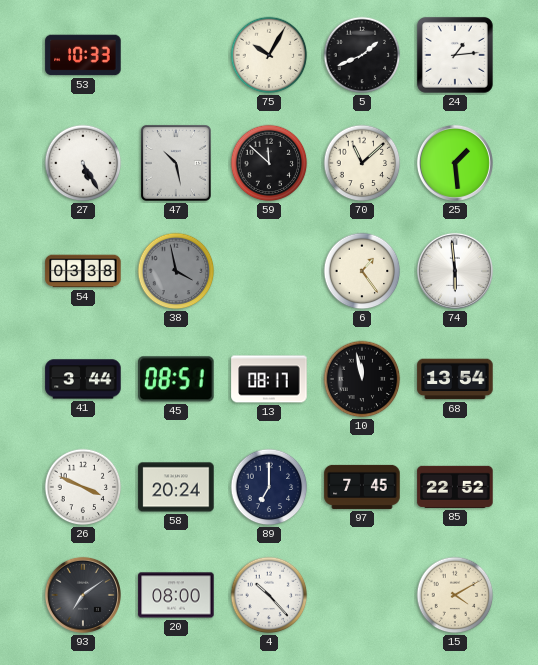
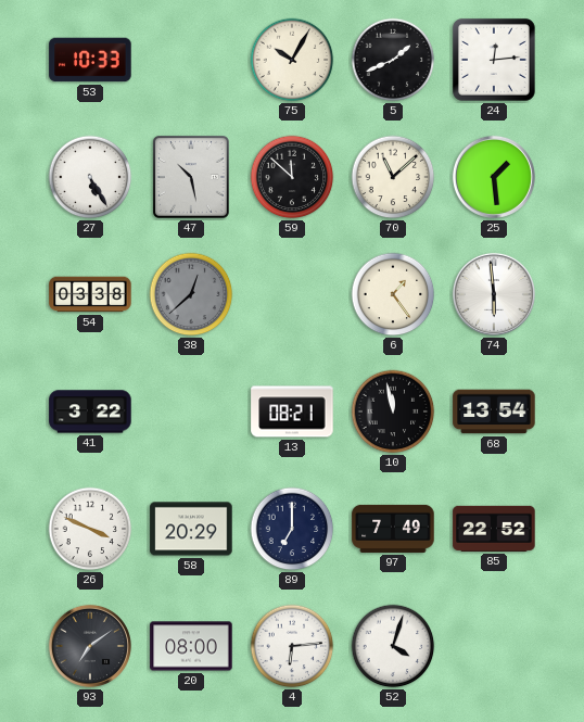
24: 1:14 -> 12:14 (494, 60)
38: 3:58 -> 12:38 (191, 294)
41: 3:44 -> 3:22 (90, 411)
45: 08:51 -> none (176, 379)
13: 08:17 -> 08:21 (292, 411)
58: 20:24 -> 20:29 (191, 529)
97: 7:45 -> 7:49 (393, 529)
4: 10:23 -> 6:14 (292, 646)
52: none -> 4:03 (393, 646)
15: 4:10 -> none (455, 595)
